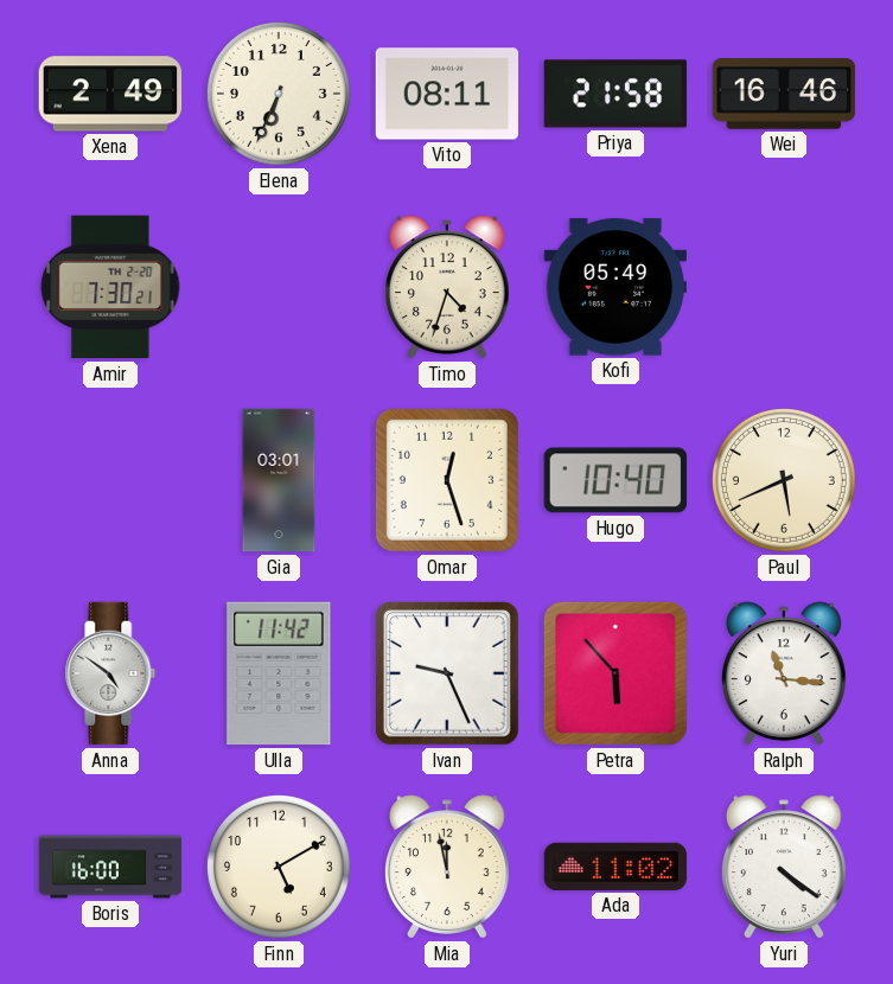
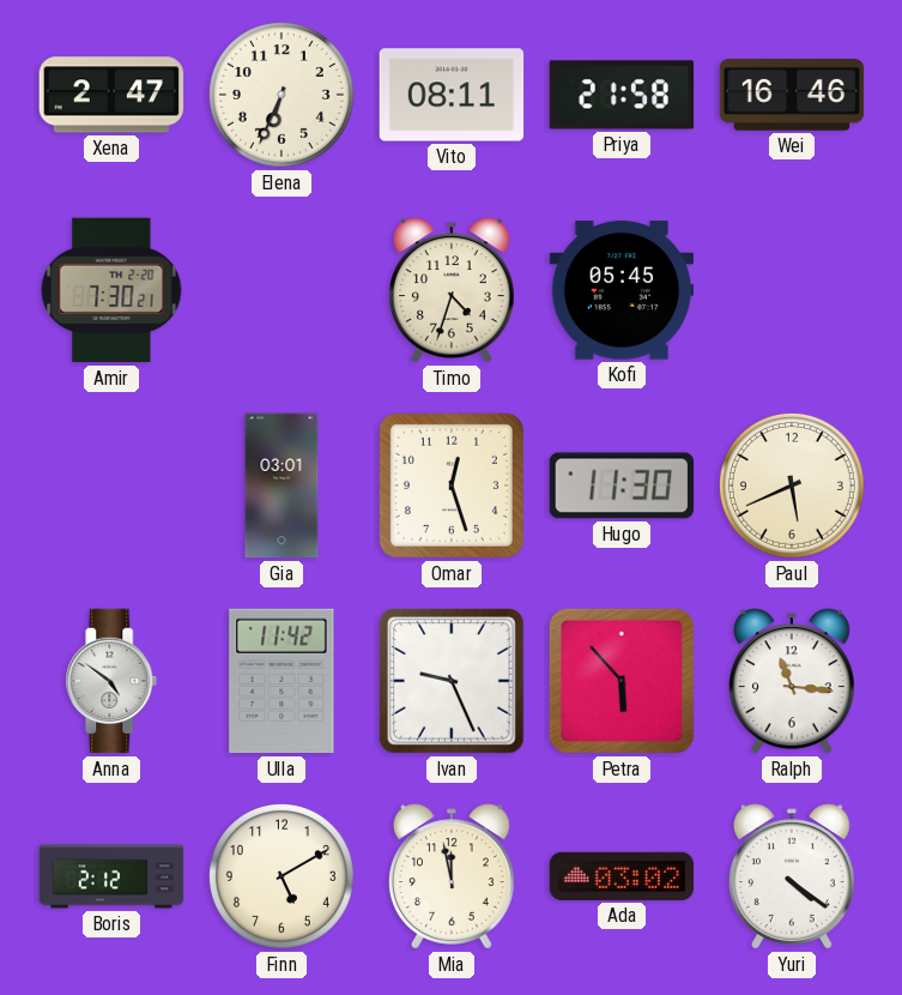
Xena: 2:49 -> 2:47 (111, 95)
Kofi: 05:49 -> 05:45 (622, 290)
Hugo: 10:40 -> 11:30 (622, 486)
Boris: 16:00 -> 2:12 (111, 876)
Ada: 11:02 -> 03:02 (622, 876)
